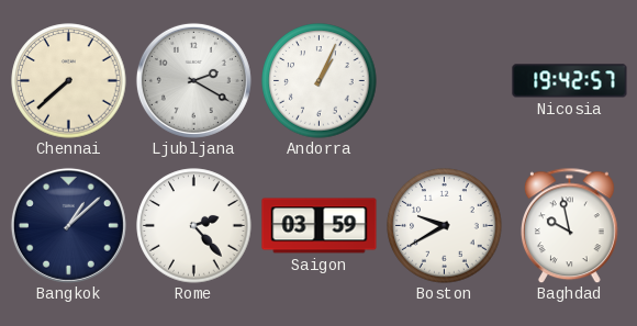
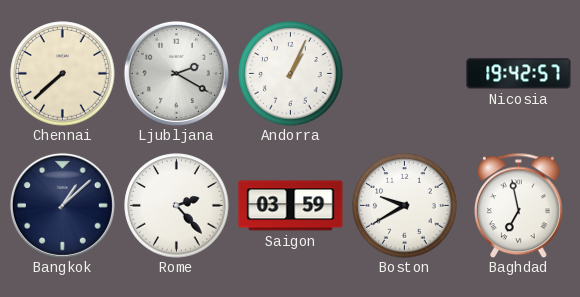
Baghdad: 9:58 -> 6:58 (519, 205)
